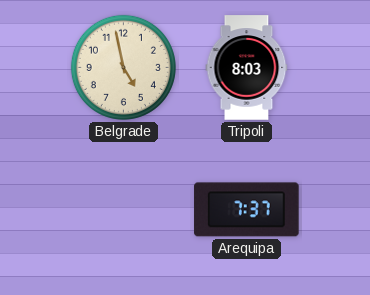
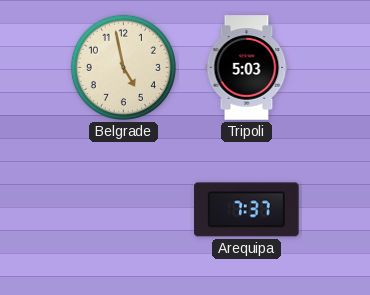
Tripoli: 8:03 -> 5:03 (247, 68)
